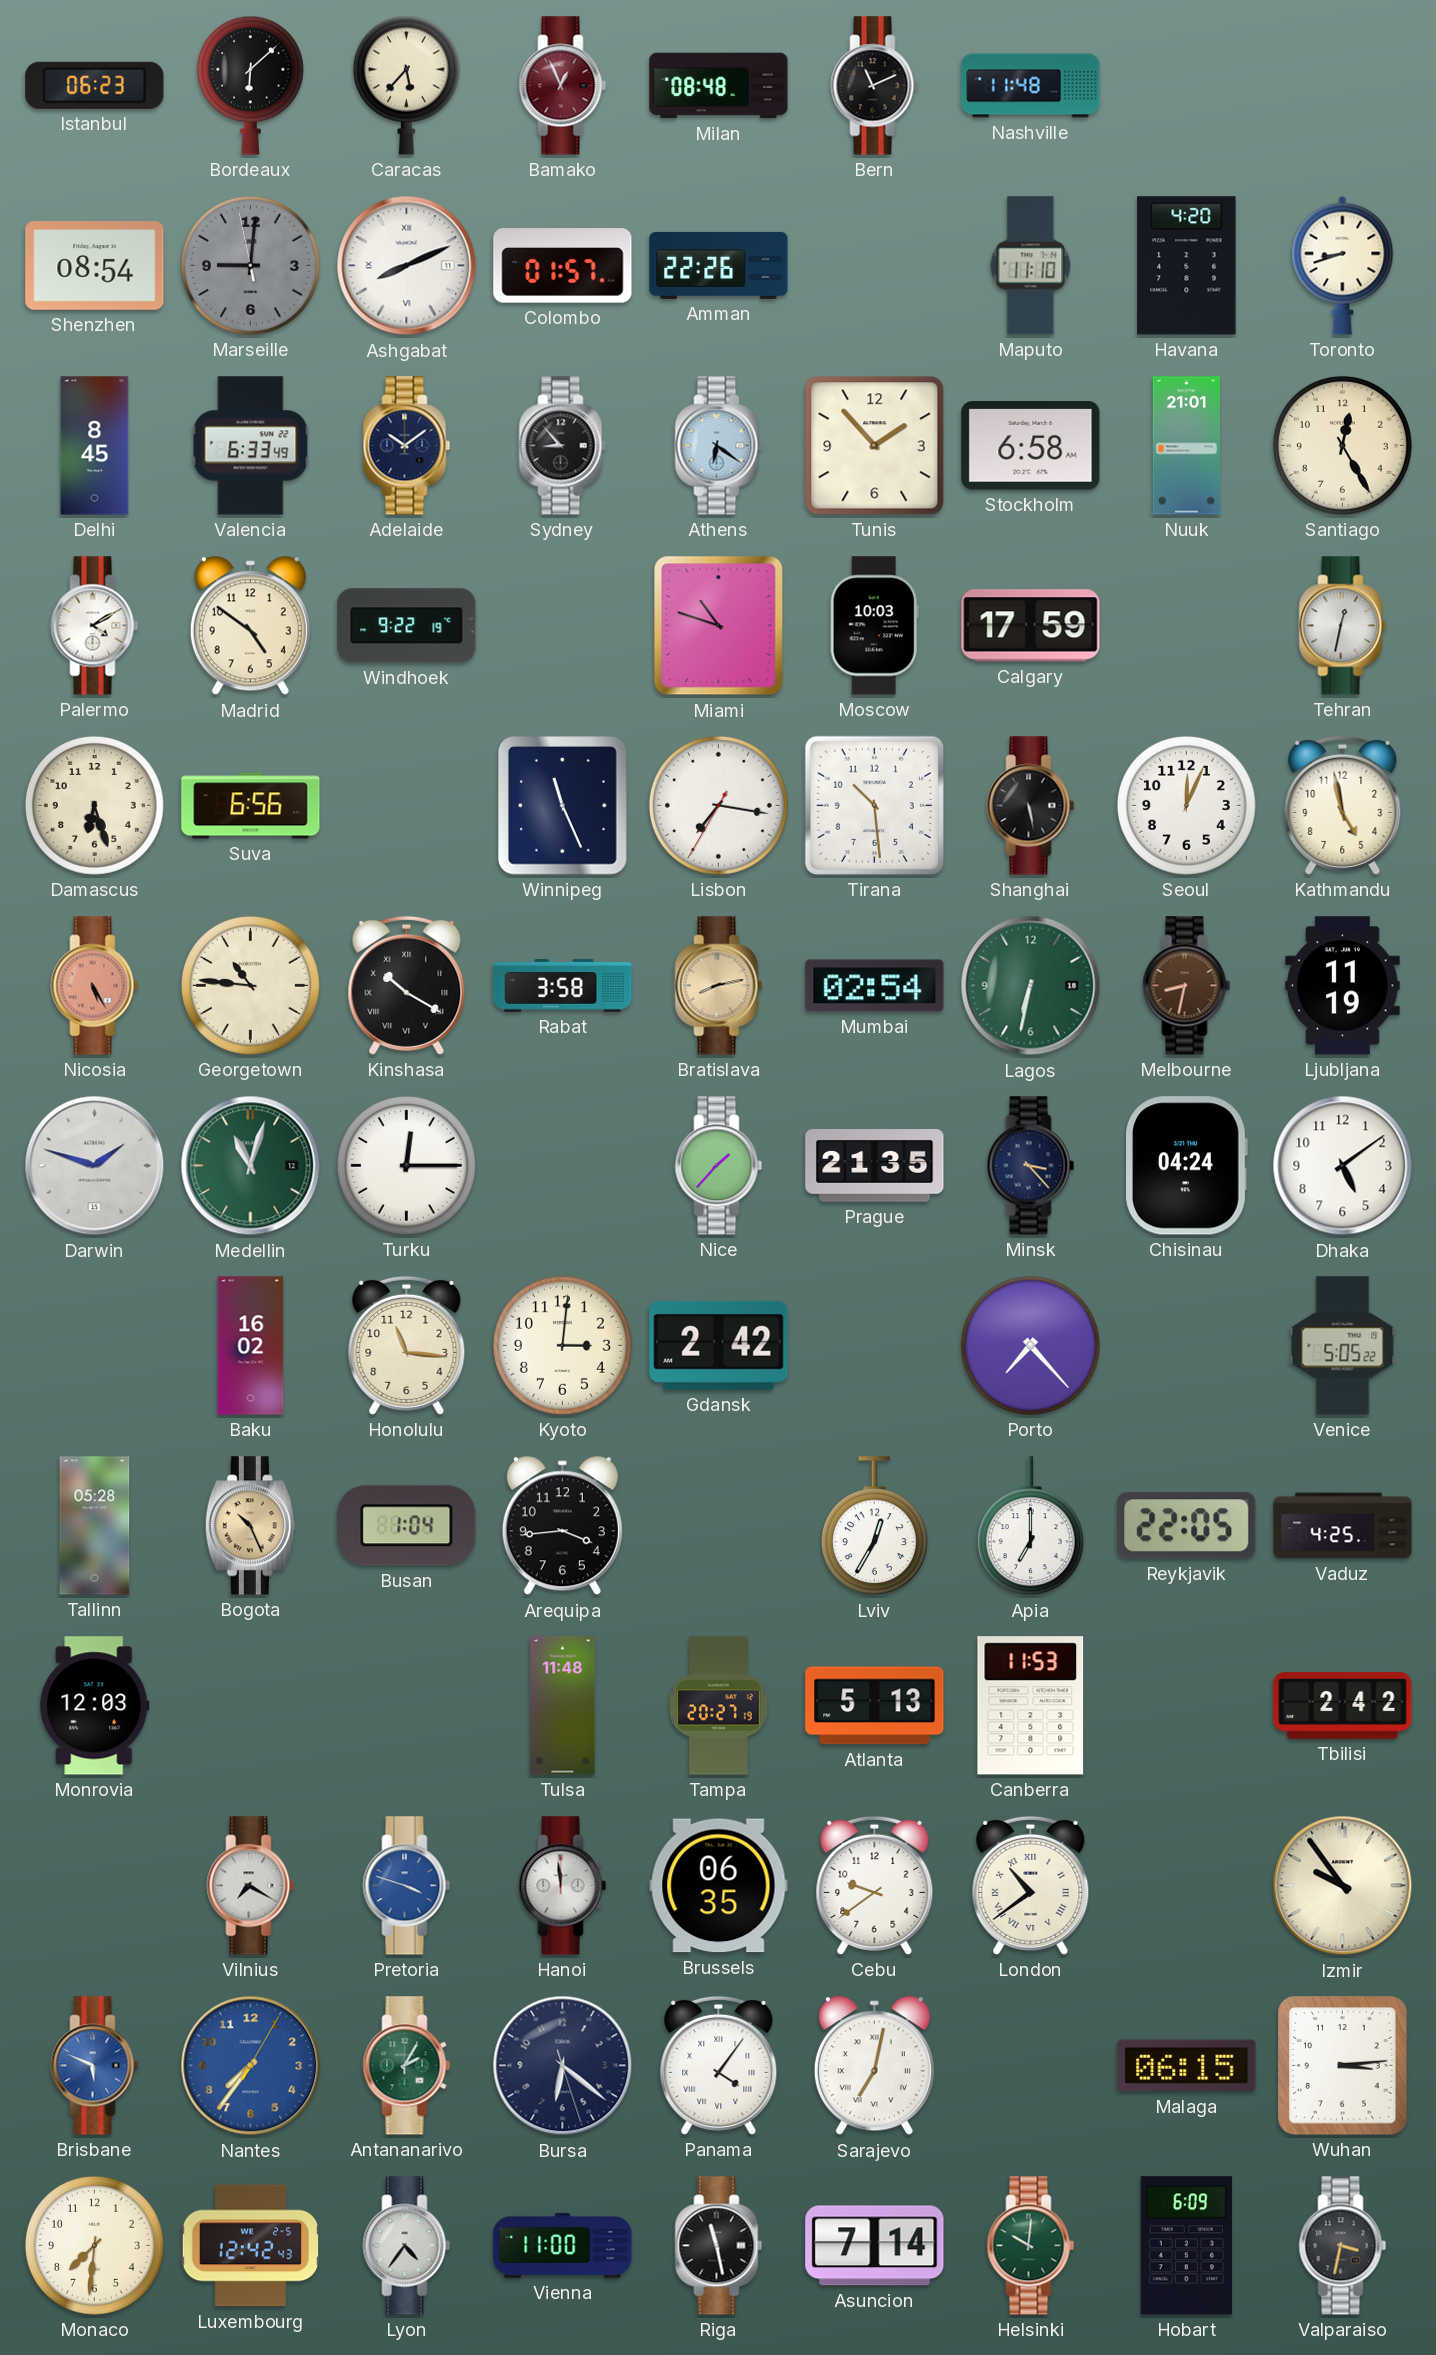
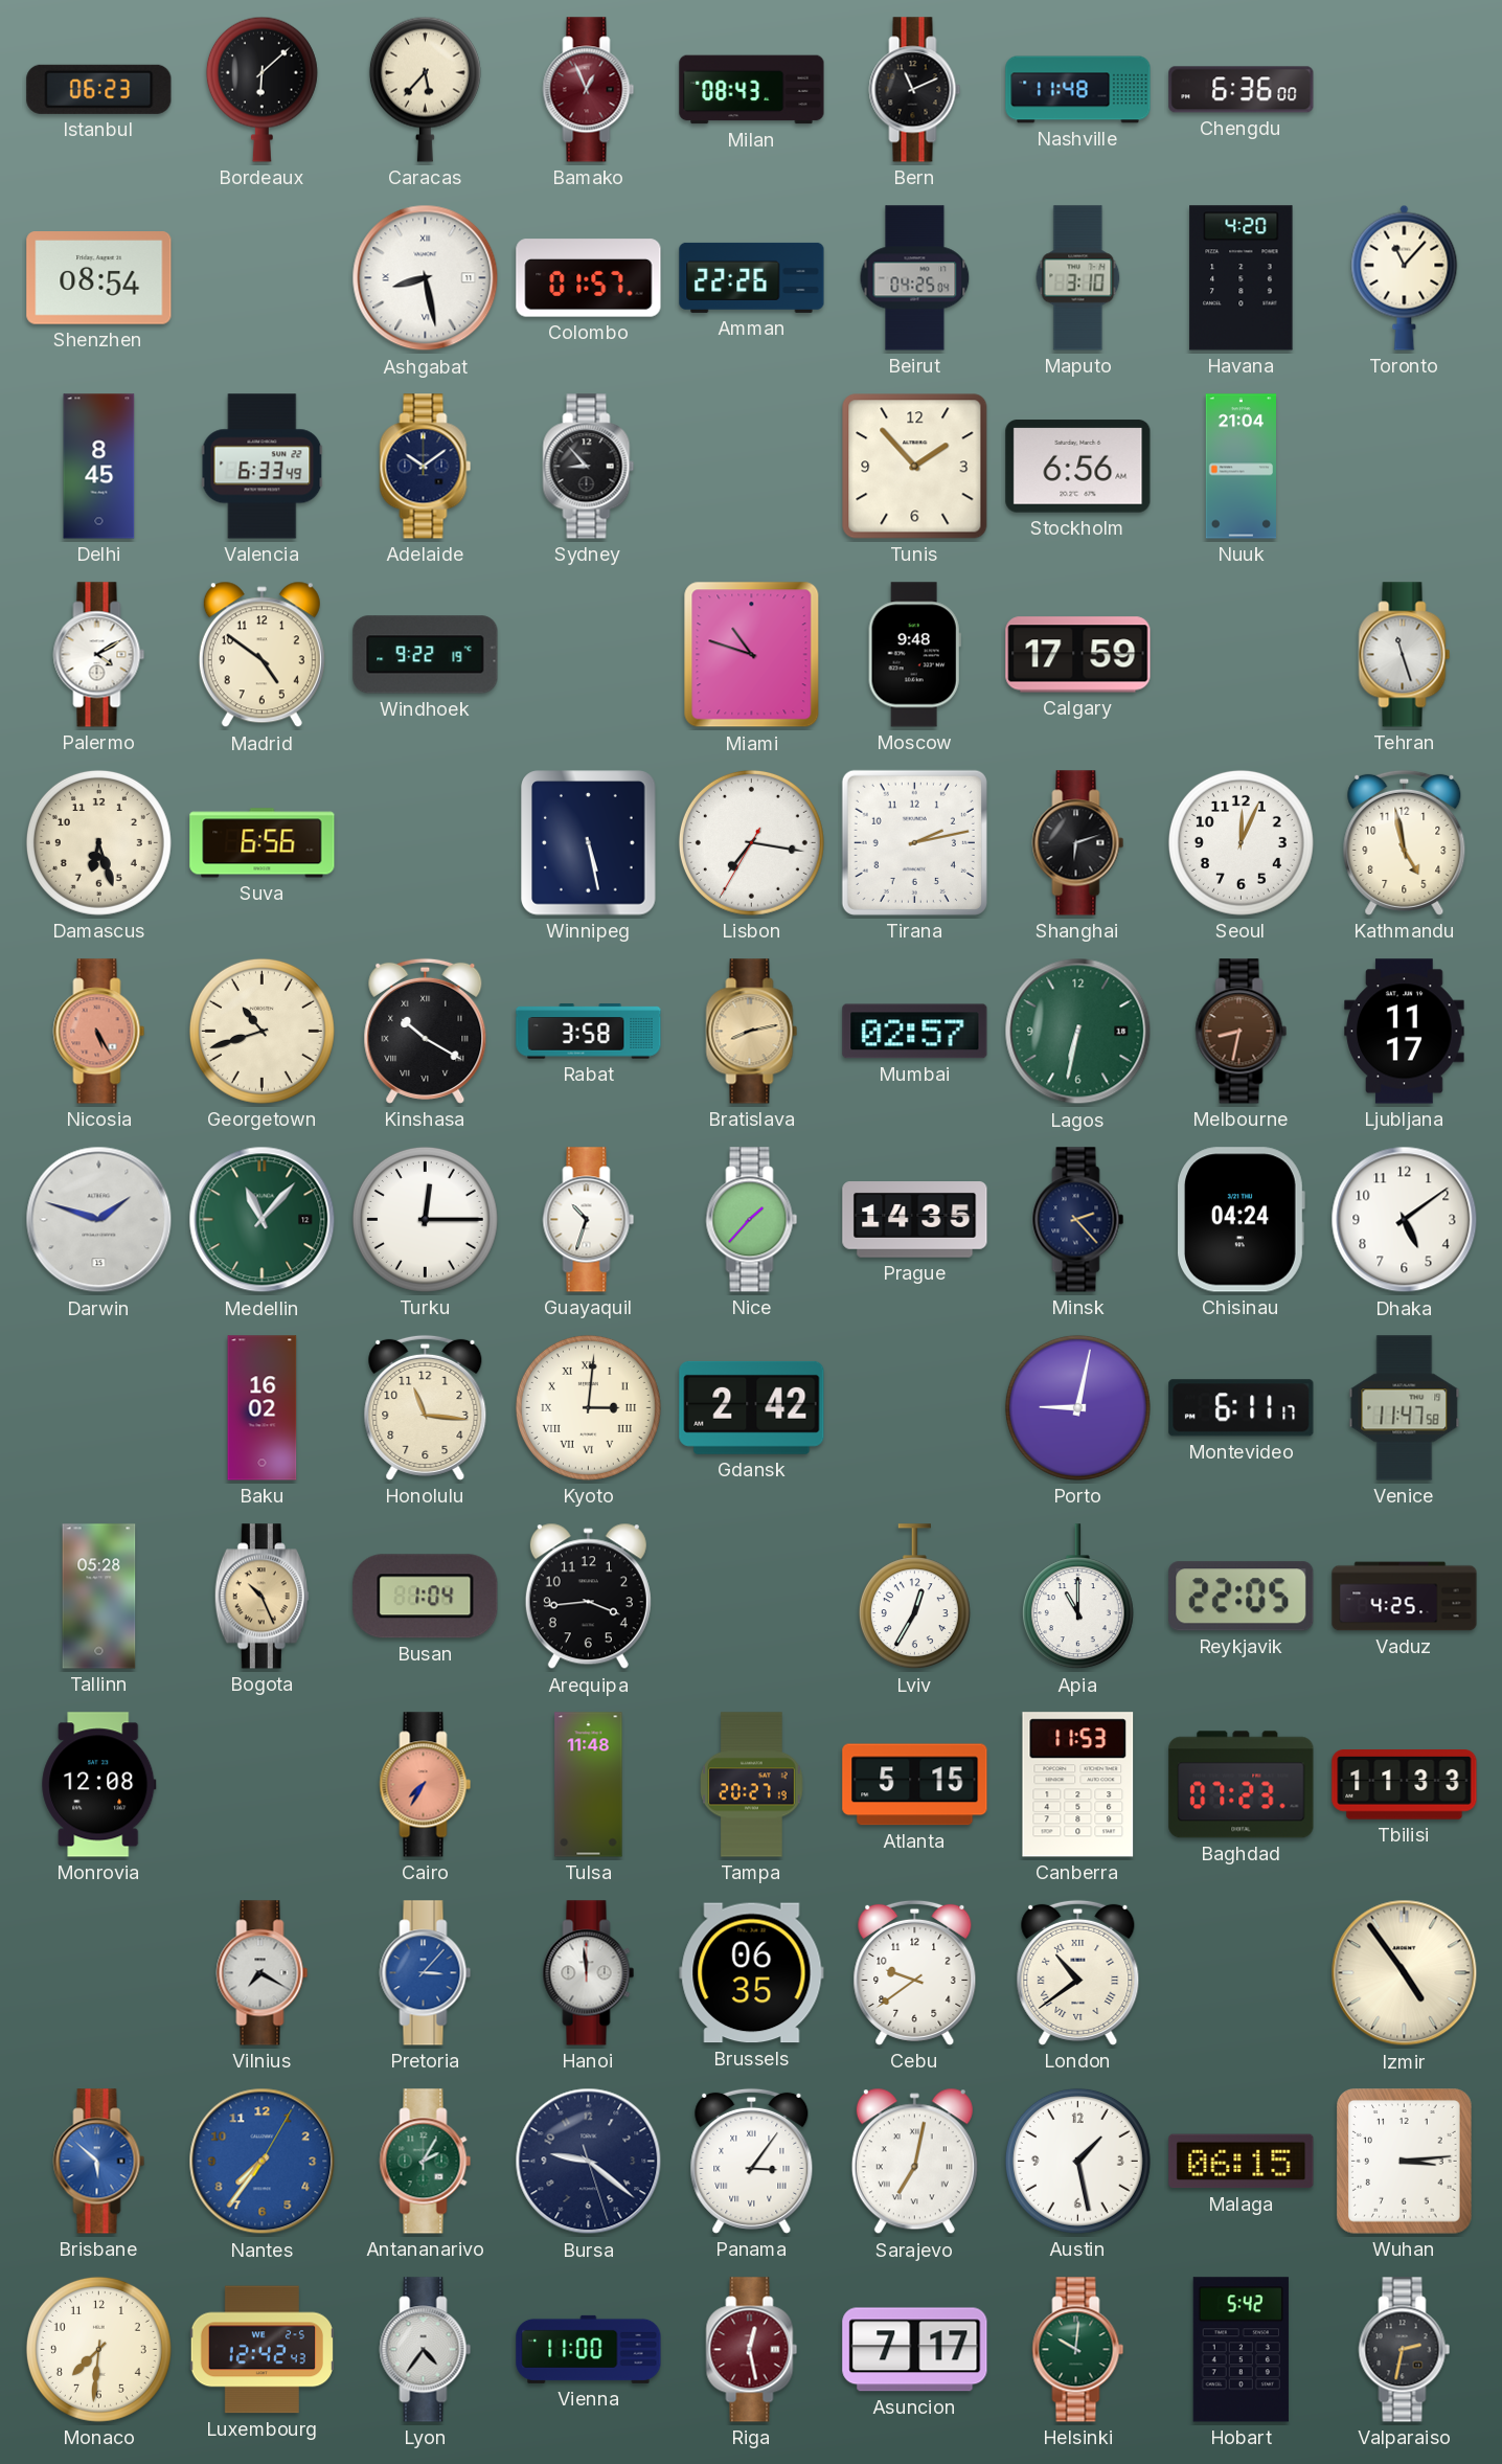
Milan: 08:48 -> 08:43 (752, 90)
Chengdu: none -> 6:36 (1242, 90)
Marseille: 9:00 -> none (250, 265)
Ashgabat: 8:11 -> 8:28 (426, 278)
Beirut: none -> 04:25 (915, 278)
Maputo: 11:10 -> 3:10 (1078, 278)
Toronto: 8:42 -> 11:07 (1405, 277)
Athens: 6:21 -> none (719, 446)
Stockholm: 6:58 -> 6:56 (1078, 467)
Nuuk: 21:01 -> 21:04 (1241, 467)
Santiago: 12:25 -> none (1342, 445)
Moscow: 10:03 -> 9:48 (914, 655)
Tehran: 12:32 -> 11:27 (1405, 655)
Winnipeg: 11:26 -> 5:28 (589, 843)
Tirana: 10:29 -> 2:13 (914, 842)
Shanghai: 5:28 -> 6:12 (1078, 843)
Georgetown: 10:46 -> 10:42 (261, 1031)
Mumbai: 02:54 -> 02:57 (915, 1032)
Ljubljana: 11:19 -> 11:17 (1405, 1032)
Medellin: 11:03 -> 11:07 (263, 1220)
Guayaquil: none -> 10:33 (589, 1220)
Prague: 21:35 -> 14:35 (915, 1220)
Minsk: 3:23 -> 2:23 (1078, 1220)
Kyoto numerals: Arabic -> Roman (588, 1407)
Porto: 7:23 -> 9:02 (1077, 1407)
Montevideo: none -> 6:11 (1242, 1408)
Venice: 5:05 -> 11:47 (1405, 1408)
Apia: 7:00 -> 11:00 (1077, 1597)
Monrovia: 12:03 -> 12:08 (99, 1785)
Cairo: none -> 7:35 (426, 1785)
Atlanta: 5:13 -> 5:15 (915, 1785)
Baghdad: none -> 07:23 (1242, 1785)
Tbilisi: 2:42 -> 11:33 (1405, 1785)
Pretoria: 3:48 -> 3:07 (426, 1973)
Izmir: 9:54 -> 4:54 (1405, 1973)
Brisbane: 5:49 -> 5:52 (99, 2162)
Bursa: 6:21 -> 9:21 (589, 2162)
Panama: 4:06 -> 3:06 (752, 2161)
Austin: none -> 1:28 (1077, 2161)
Riga: 11:28 -> 12:28 (752, 2350)
Riga dial: black -> burgundy (752, 2350)
Asuncion: 7:14 -> 7:17 (915, 2350)
Hobart: 6:09 -> 5:42 (1241, 2350)
Valparaiso: 3:32 -> 2:32 (1405, 2350)
